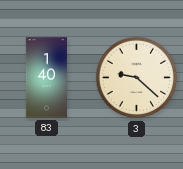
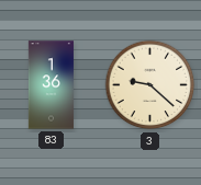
83: 1:40 -> 1:36 (51, 85)
